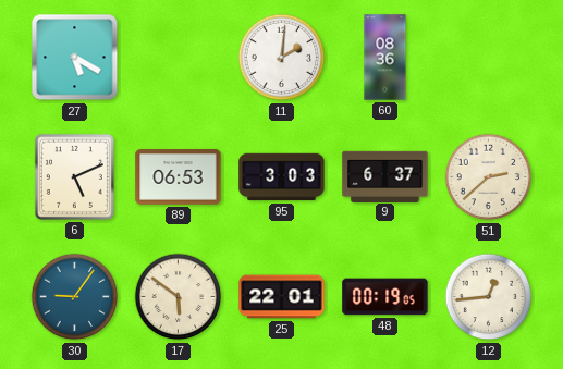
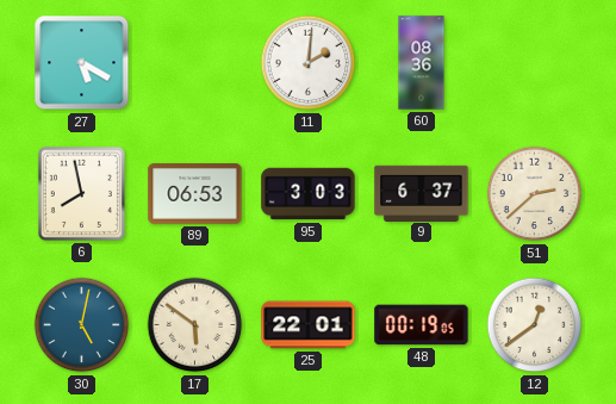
6: 5:11 -> 7:58 (81, 193)
30: 9:06 -> 5:02 (82, 325)
12: 12:44 -> 12:39 (535, 325)
